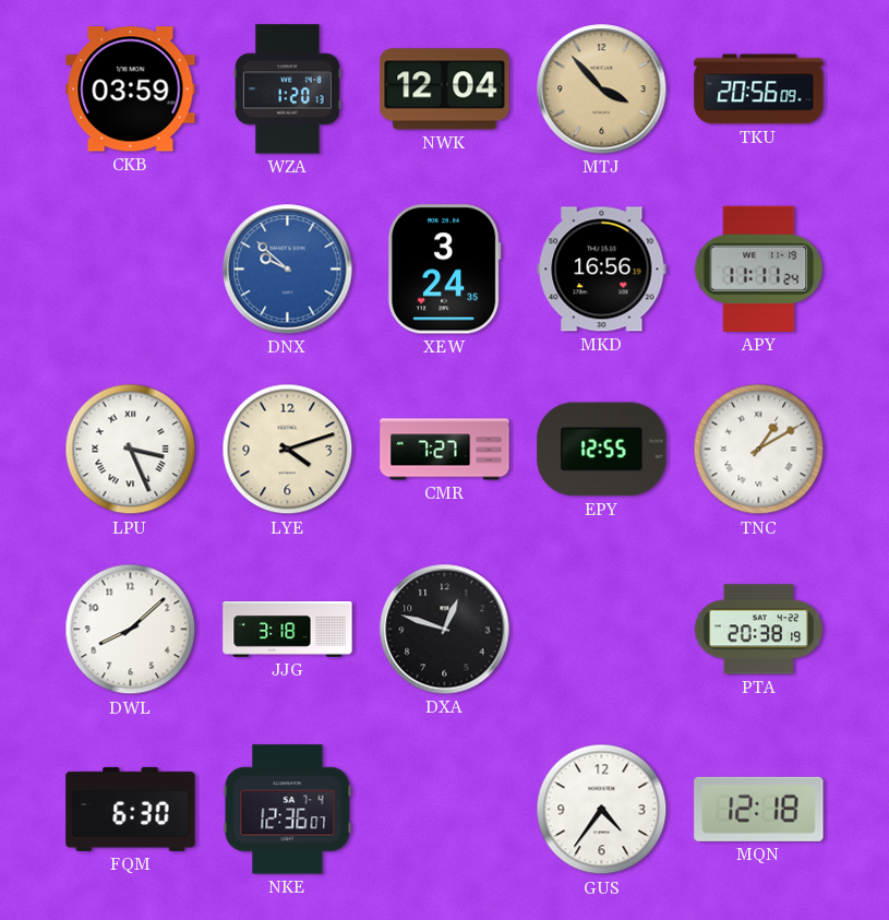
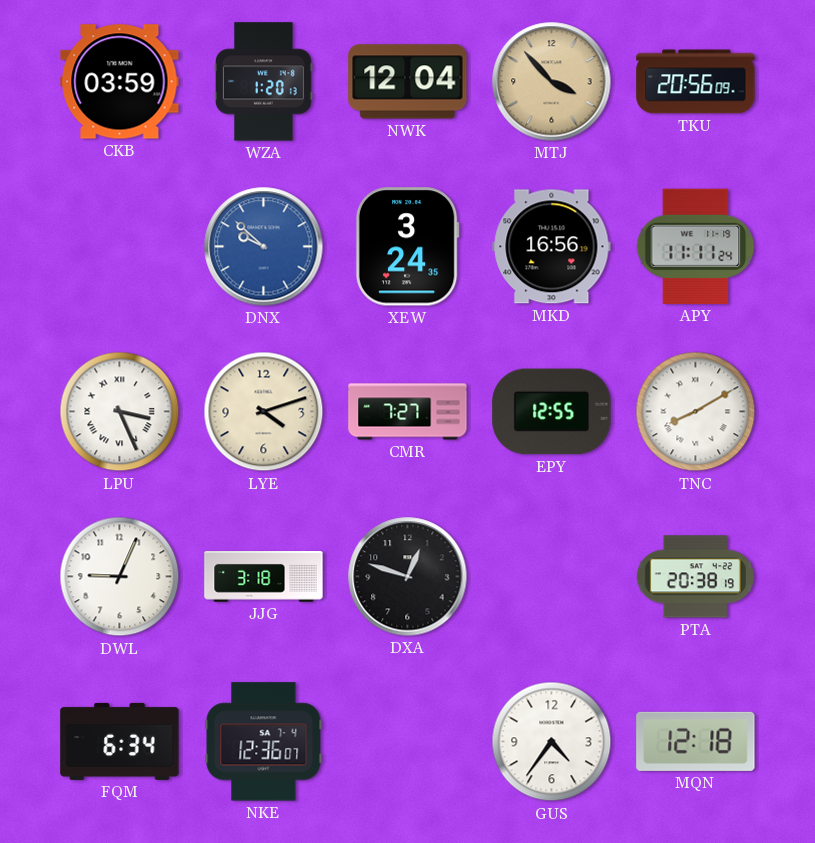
TNC: 1:10 -> 8:10 (696, 412)
DWL: 8:08 -> 9:04 (120, 577)
FQM: 6:30 -> 6:34 (120, 741)
